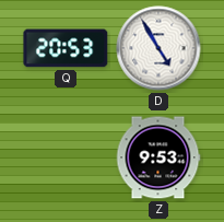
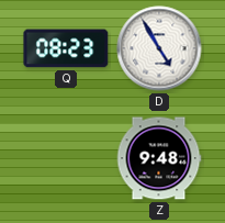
Q: 20:53 -> 08:23 (66, 48)
Z: 9:53 -> 9:48 (159, 158)
